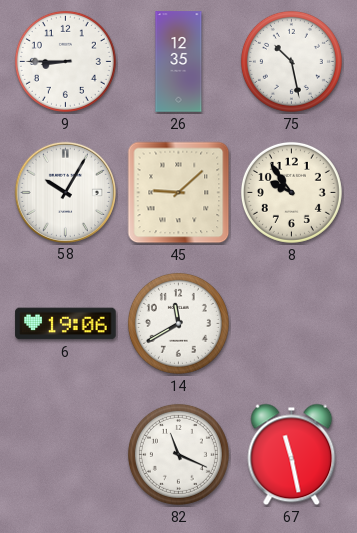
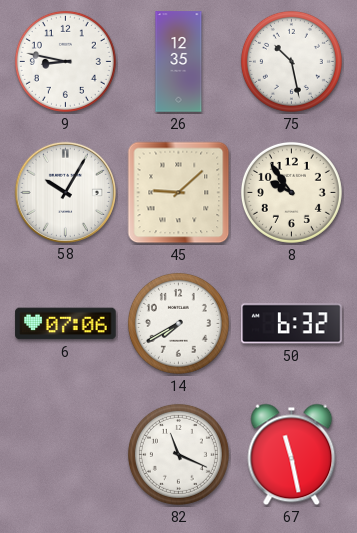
9: 8:45 -> 8:47 (65, 61)
6: 19:06 -> 07:06 (66, 324)
14: 11:40 -> 7:40 (178, 323)
50: none -> 6:32 (292, 324)
